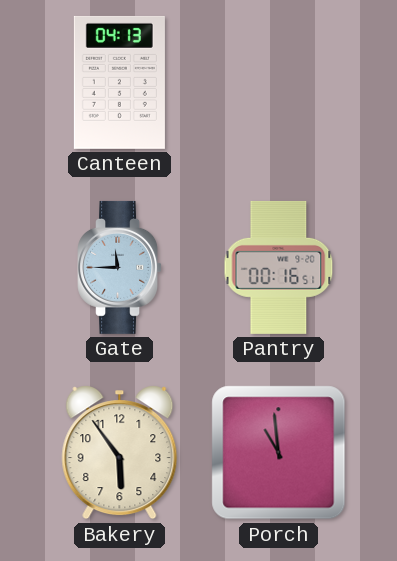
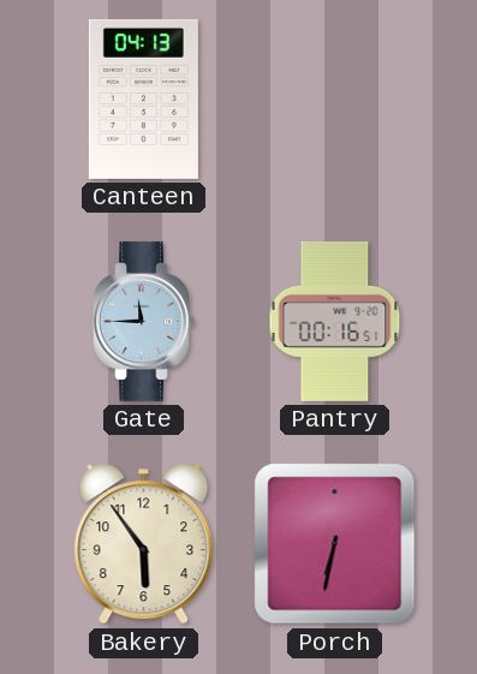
Porch: 10:59 -> 6:32 (335, 544)
